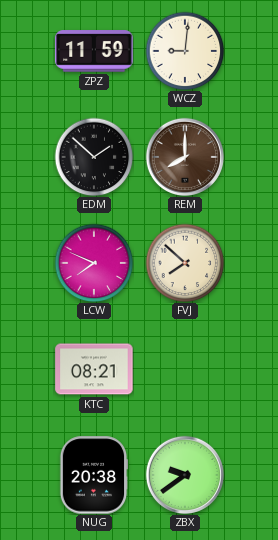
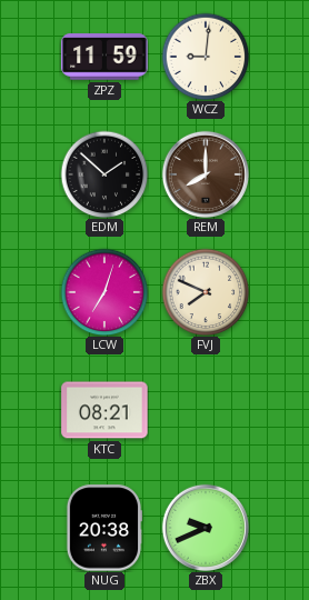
LCW: 7:49 -> 7:03 (104, 292)
FVJ: 7:52 -> 7:49 (206, 292)
ZBX: 9:39 -> 9:41 (206, 528)
